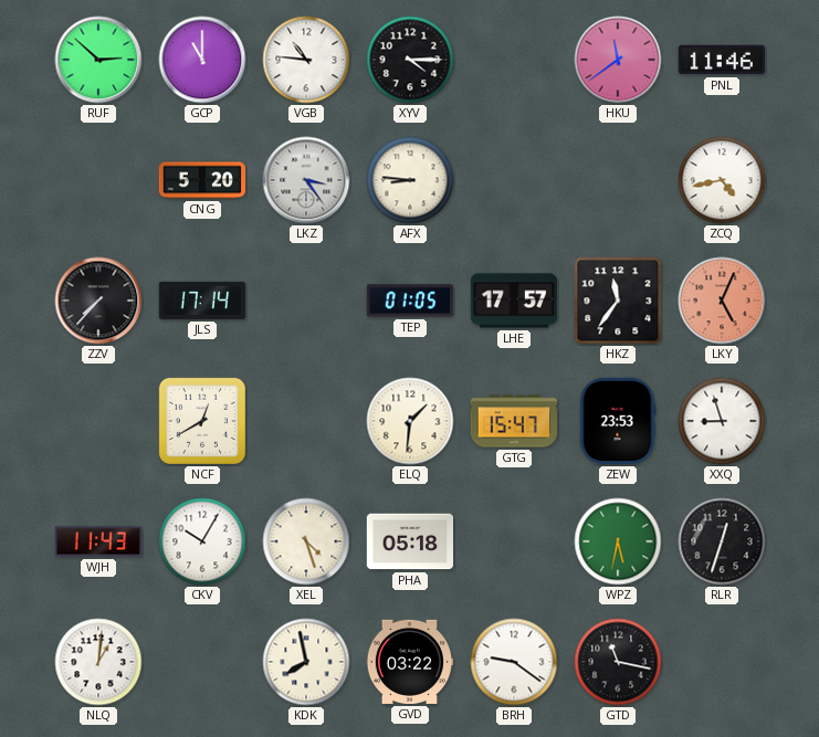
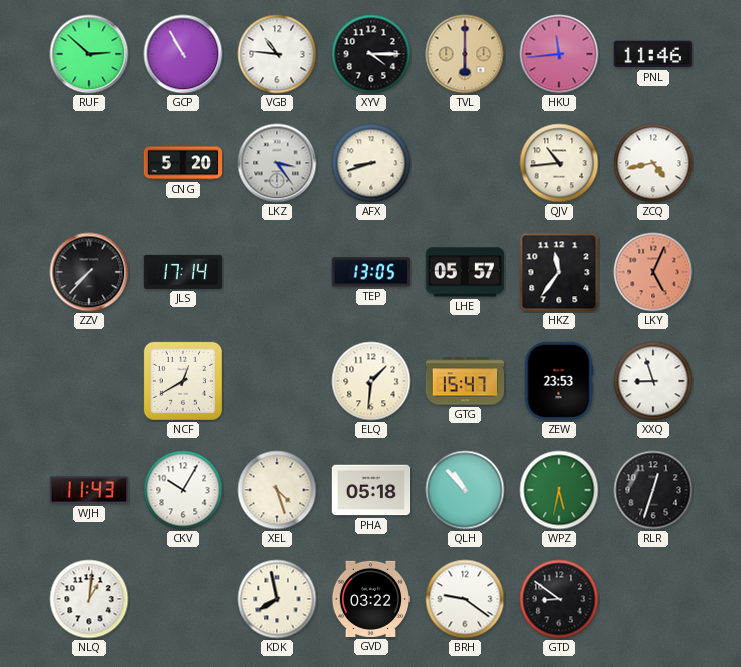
GCP: 11:00 -> 10:55 (183, 54)
TVL: none -> 6:00 (465, 54)
HKU: 11:39 -> 11:44 (559, 54)
AFX: 8:46 -> 8:42 (371, 163)
QJV: none -> 10:44 (559, 163)
TEP: 01:05 -> 13:05 (370, 272)
LHE: 17:57 -> 05:57 (465, 272)
QLH: none -> 10:53 (465, 490)
GTD: 11:17 -> 8:51 (559, 599)
